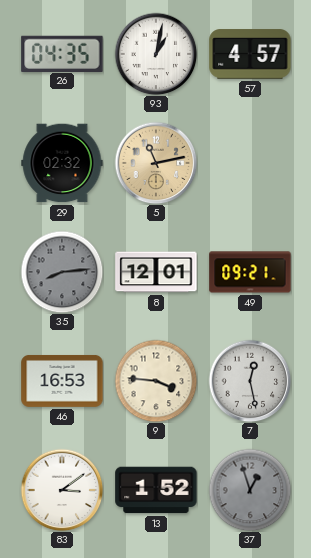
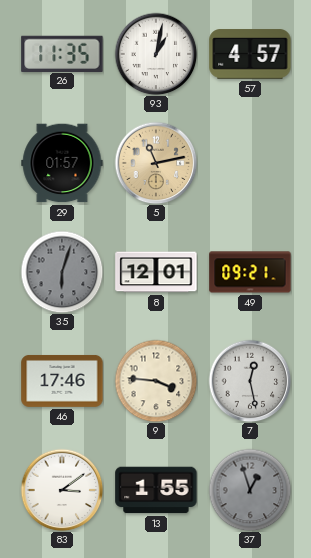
26: 04:35 -> 11:35 (62, 53)
29: 02:32 -> 01:57 (62, 163)
35: 8:14 -> 6:03 (62, 272)
46: 16:53 -> 17:46 (62, 381)
13: 1:52 -> 1:55 (156, 490)
